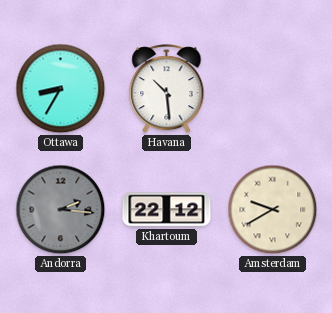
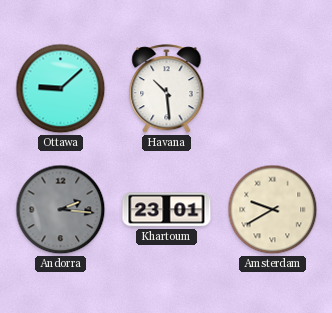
Ottawa: 8:35 -> 9:08 (61, 89)
Khartoum: 22:12 -> 23:01 (167, 210)
